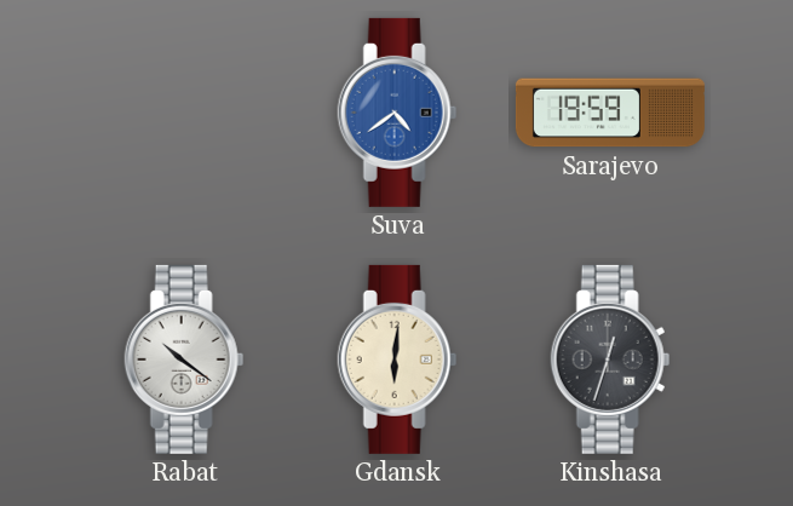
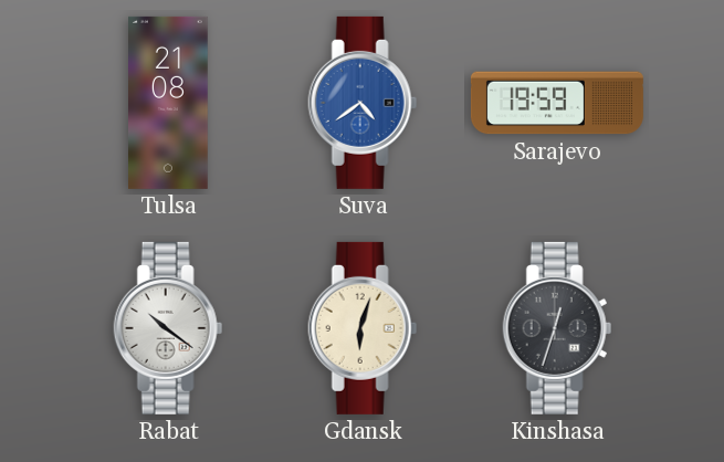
Tulsa: none -> 21:08 (169, 103)
Gdansk: 6:01 -> 6:03 (363, 328)
